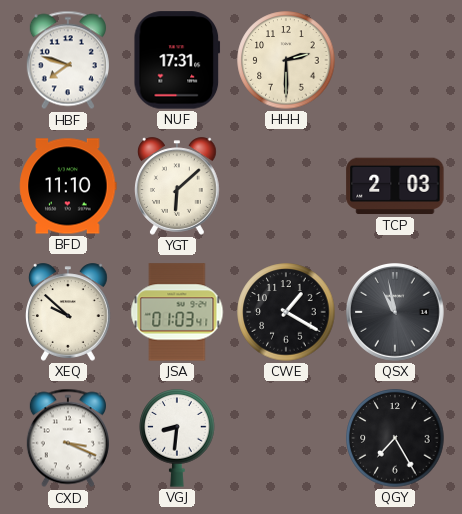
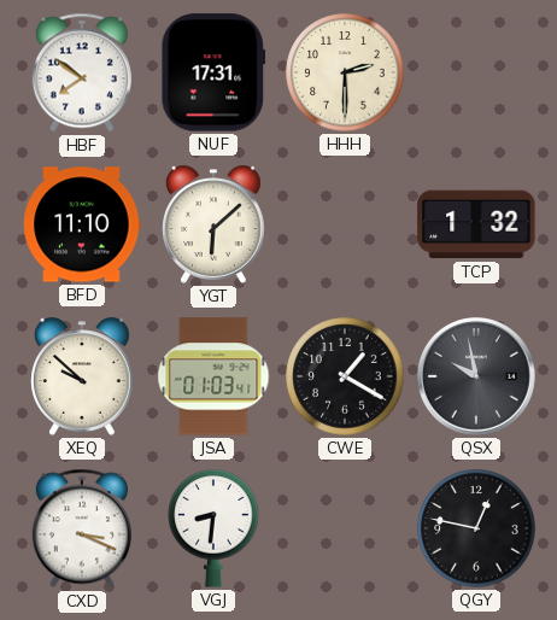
HBF: 7:48 -> 7:51 (82, 72)
TCP: 2:03 -> 1:32 (476, 224)
QSX: 10:58 -> 9:58 (476, 376)
QGY: 7:25 -> 12:47 (476, 528)
